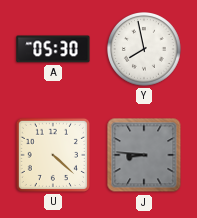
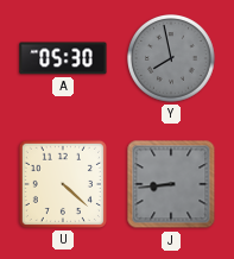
Y dial: white -> grey (172, 59)
J: 8:46 -> 8:44 (171, 184)
